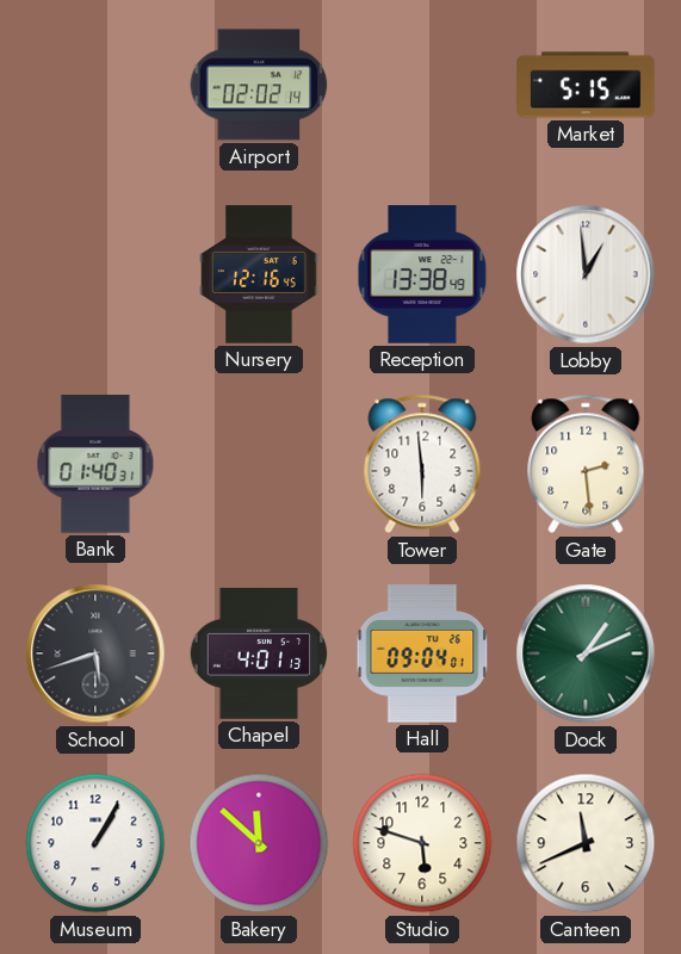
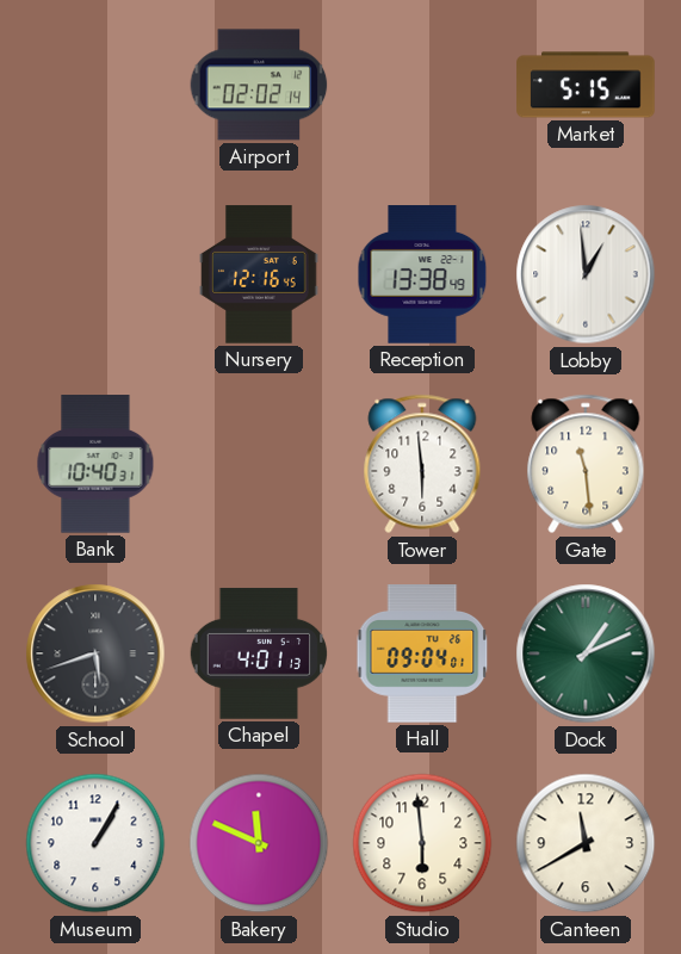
Bank: 01:40 -> 10:40 (95, 464)
Gate: 2:29 -> 11:29 (586, 464)
Bakery: 11:52 -> 11:49 (259, 843)
Studio: 5:48 -> 5:59 (422, 843)
Canteen: 11:41 -> 11:40 (586, 843)
